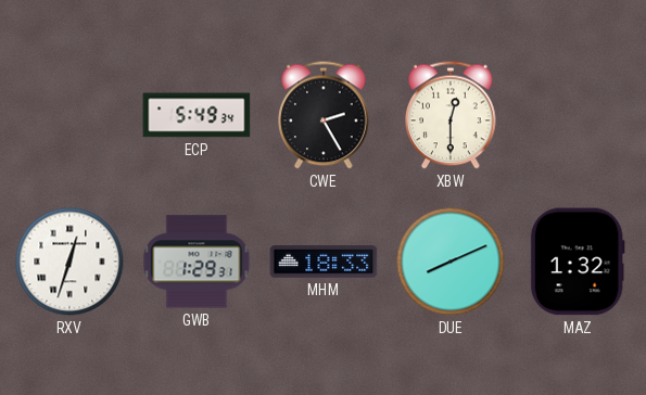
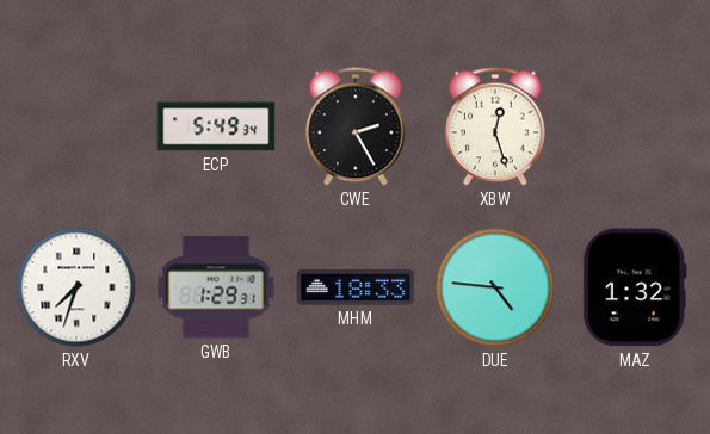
XBW: 12:30 -> 12:27 (496, 126)
RXV: 12:33 -> 7:33 (76, 287)
DUE: 8:11 -> 4:46 (495, 287)
